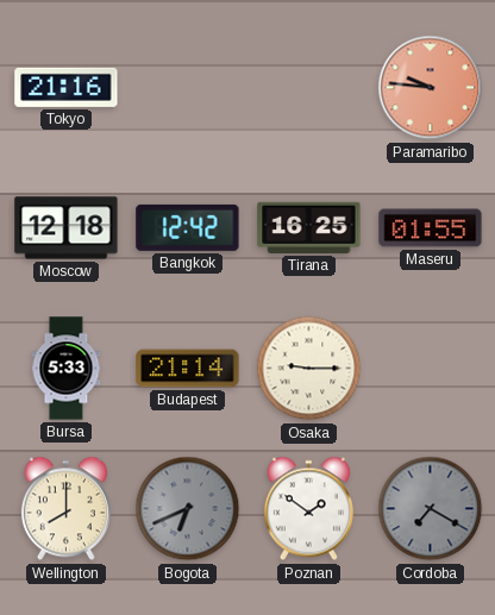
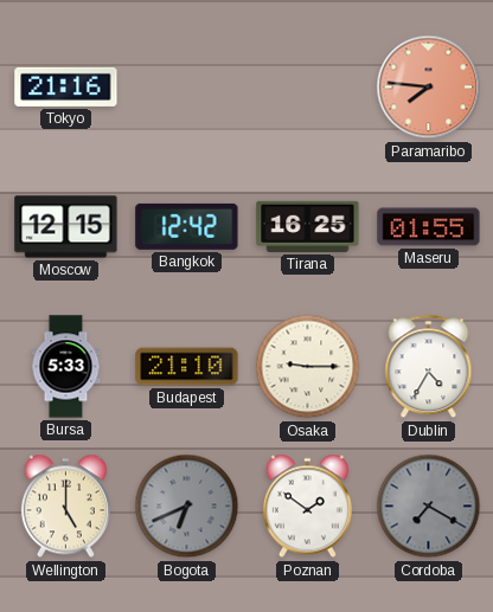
Paramaribo: 9:46 -> 7:46 (429, 88)
Moscow: 12:18 -> 12:15 (66, 227)
Budapest: 21:14 -> 21:10 (187, 367)
Dublin: none -> 4:35 (429, 367)
Wellington: 8:00 -> 5:00 (65, 507)
